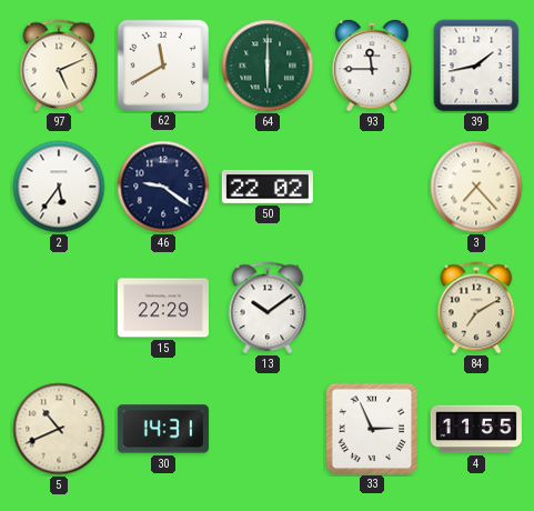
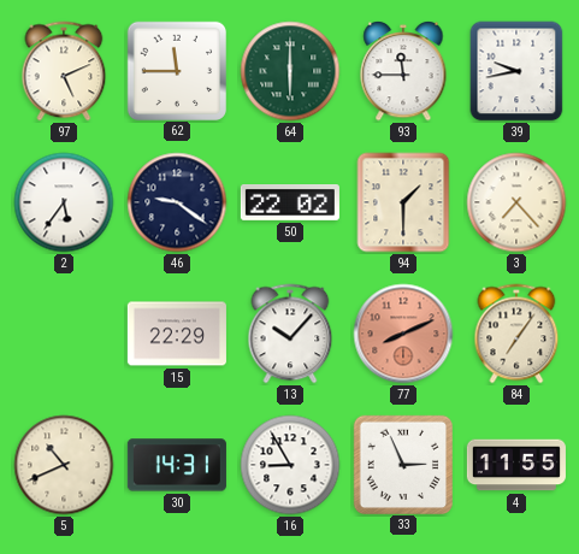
62: 11:40 -> 11:45 (176, 70)
39: 1:43 -> 9:43 (516, 71)
94: none -> 1:30 (403, 202)
13: 10:09 -> 10:07 (290, 334)
77: none -> 8:11 (403, 334)
84: 7:10 -> 7:06 (516, 334)
16: none -> 8:55 (290, 465)
